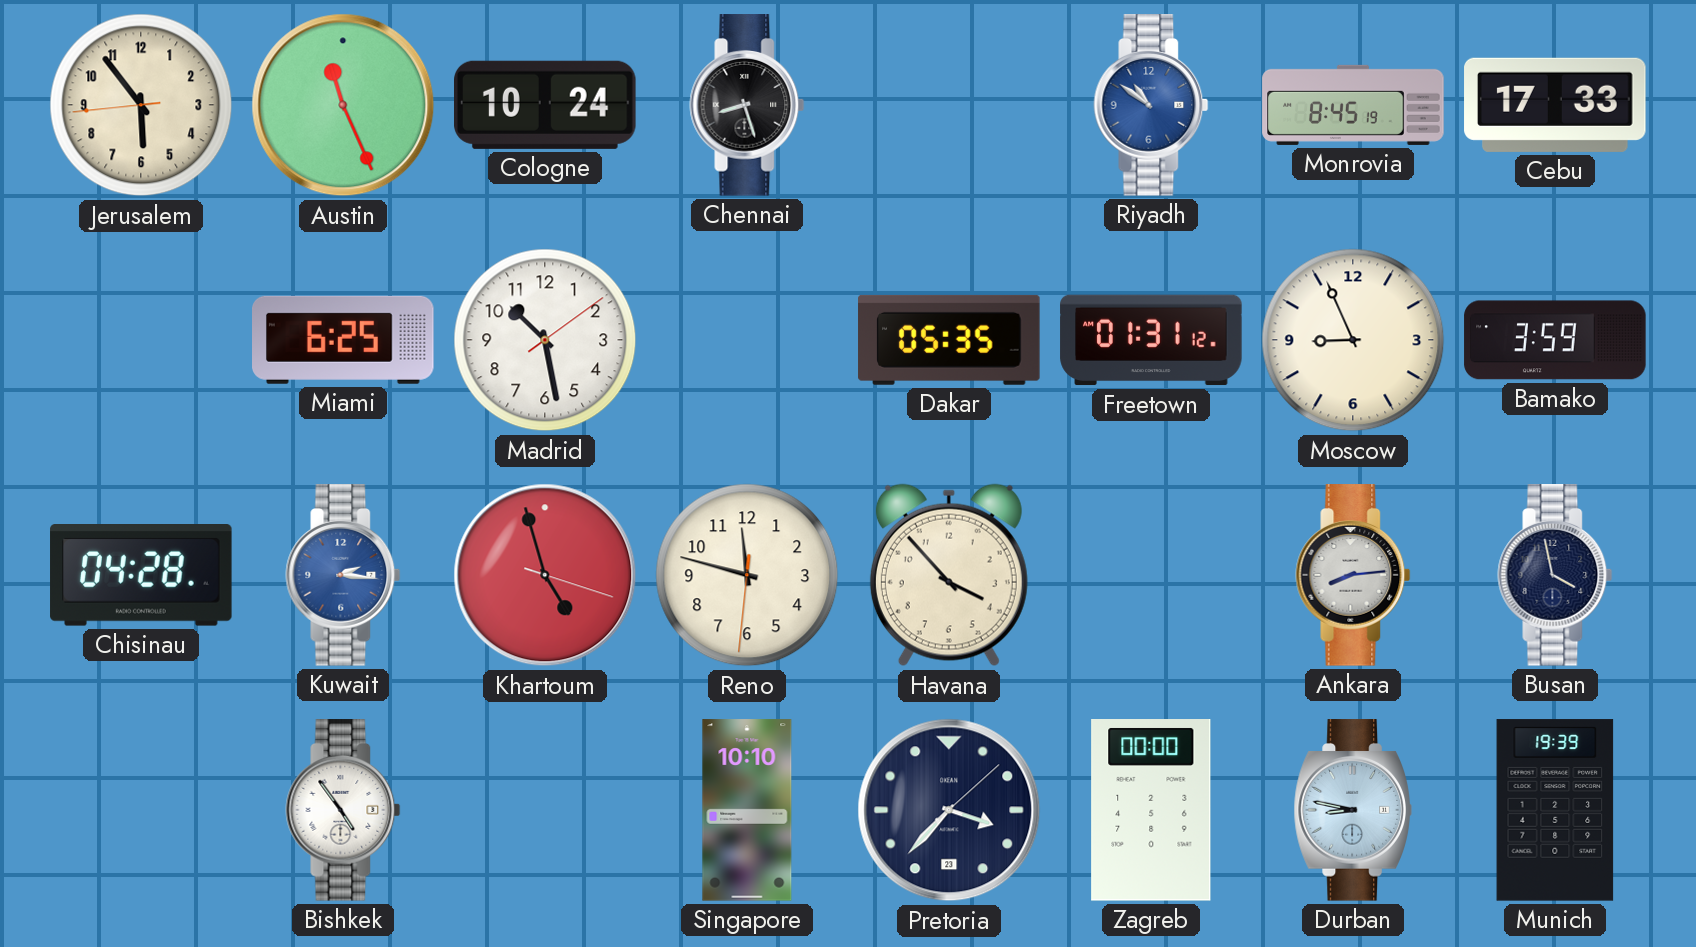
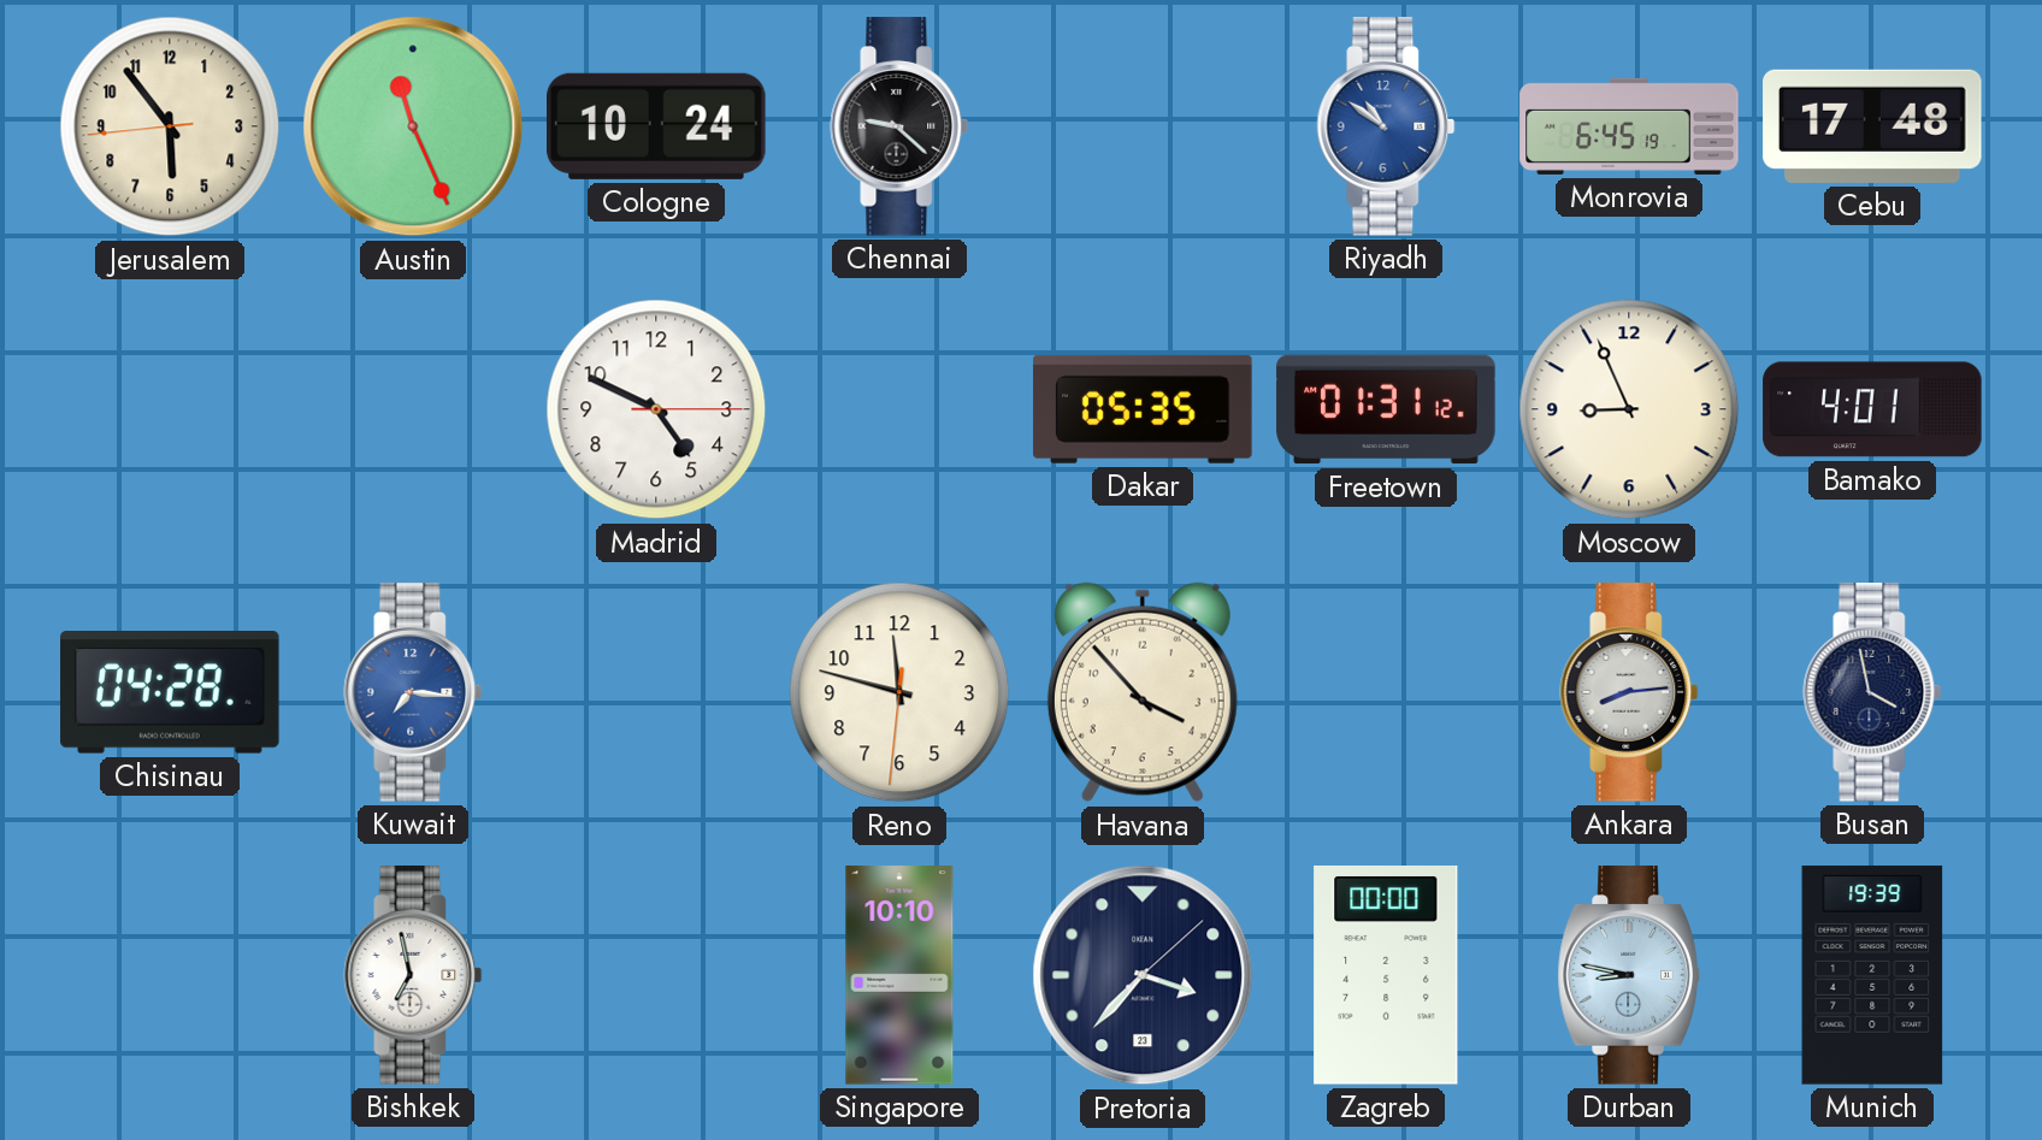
Chennai: 8:27 -> 9:22 (899, 126)
Monrovia: 8:45 -> 6:45 (1629, 126)
Cebu: 17:33 -> 17:48 (1872, 126)
Miami: 6:25 -> none (343, 340)
Madrid: 10:28 -> 4:49 (656, 409)
Bamako: 3:59 -> 4:01 (1872, 409)
Kuwait: 2:16 -> 7:16 (413, 692)
Khartoum: 4:57 -> none (545, 575)
Bishkek: 4:54 -> 6:58 (413, 975)
